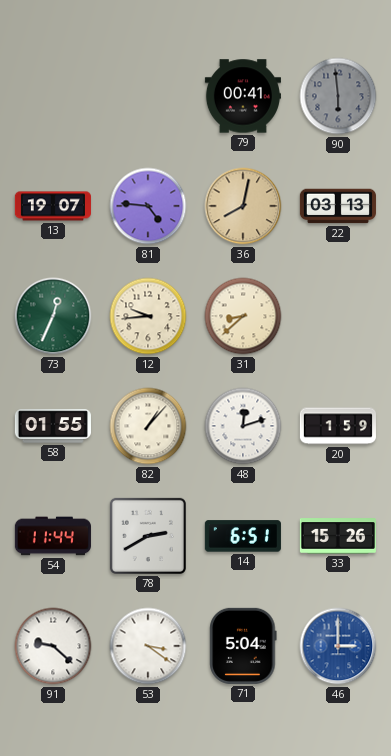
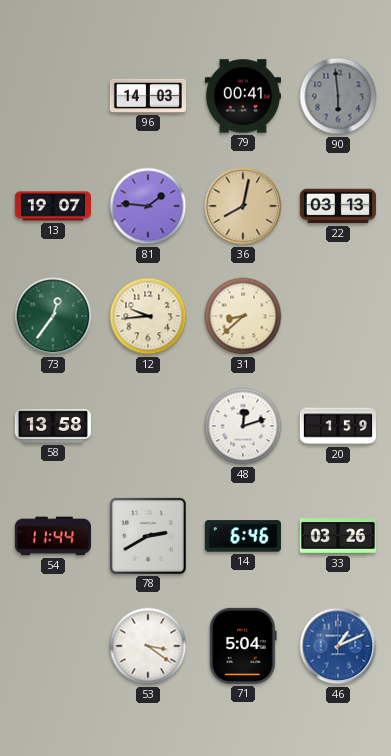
96: none -> 14:03 (148, 96)
81: 4:46 -> 1:46 (148, 206)
73: 12:34 -> 12:36 (53, 316)
58: 01:55 -> 13:58 (53, 426)
82: 1:07 -> none (148, 426)
14: 6:51 -> 6:46 (243, 536)
33: 15:26 -> 03:26 (338, 536)
91: 9:22 -> none (53, 646)
46: 3:00 -> 1:11 (338, 646)
